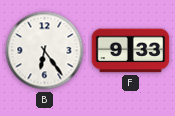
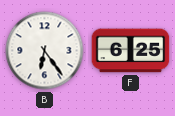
F: 9:33 -> 6:25 (131, 51)
